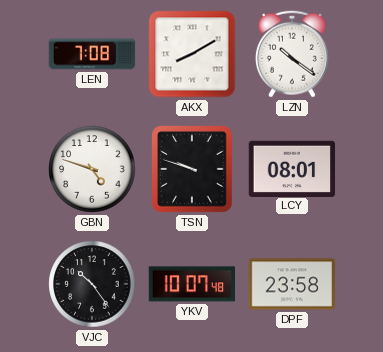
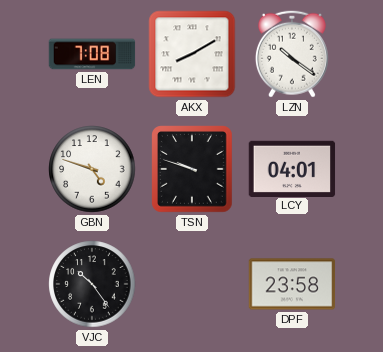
LCY: 08:01 -> 04:01 (292, 168)
YKV: 10:07 -> none (192, 284)
